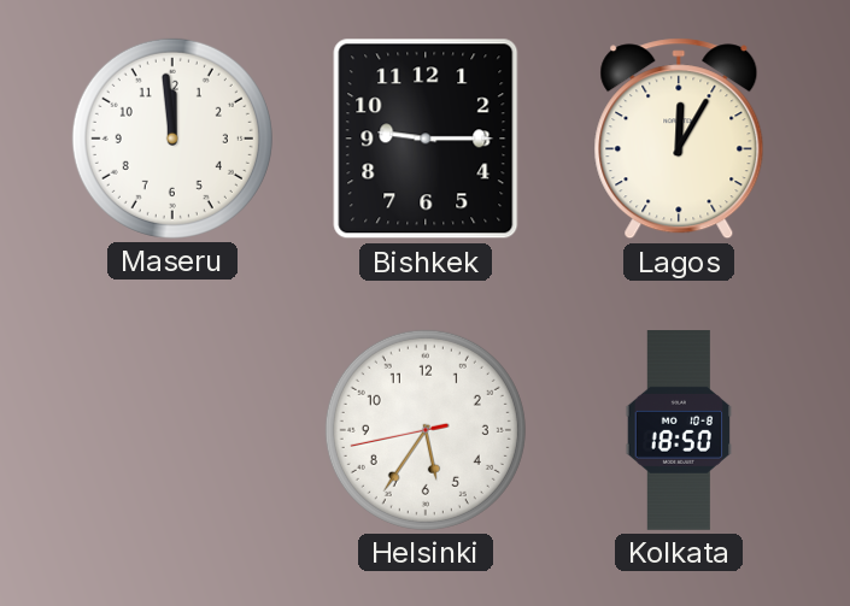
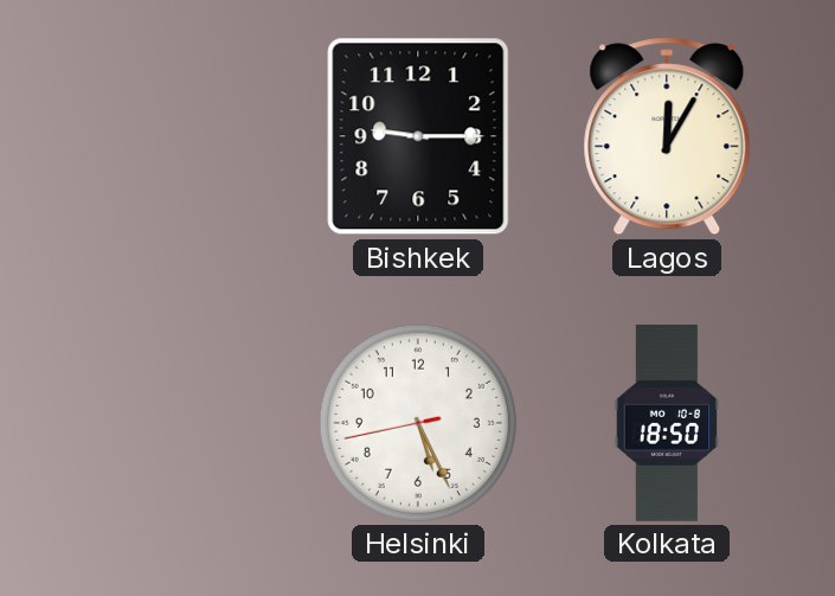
Maseru: 11:59 -> none (172, 139)
Helsinki: 5:35 -> 5:25 (418, 423)
